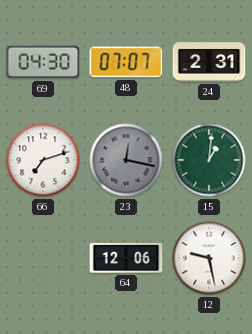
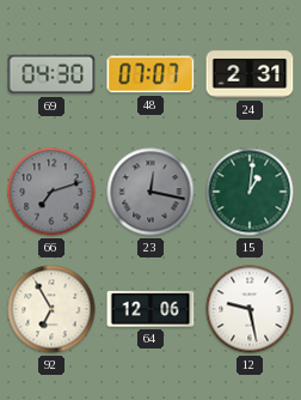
66 dial: white -> grey (51, 192)
92: none -> 6:55 (51, 309)
